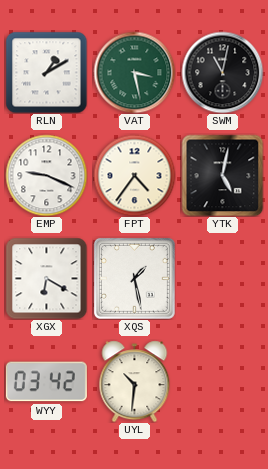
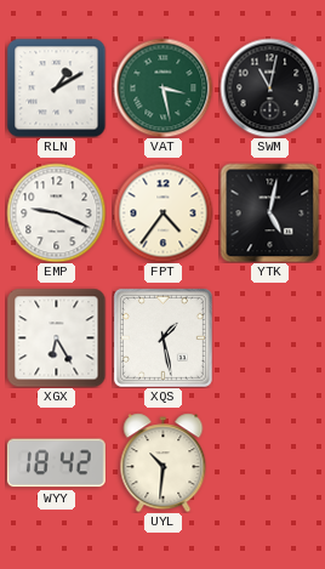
XGX: 6:20 -> 6:25 (56, 337)
WYY: 03:42 -> 18:42 (56, 463)
